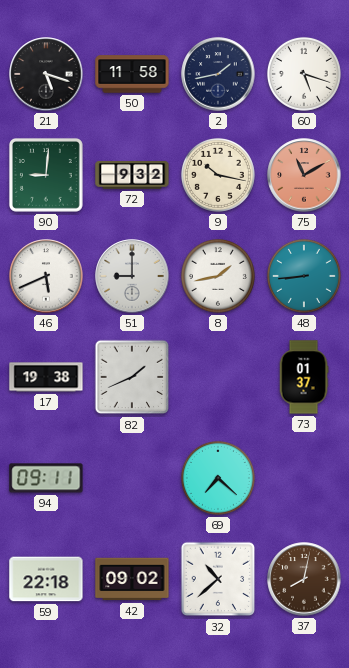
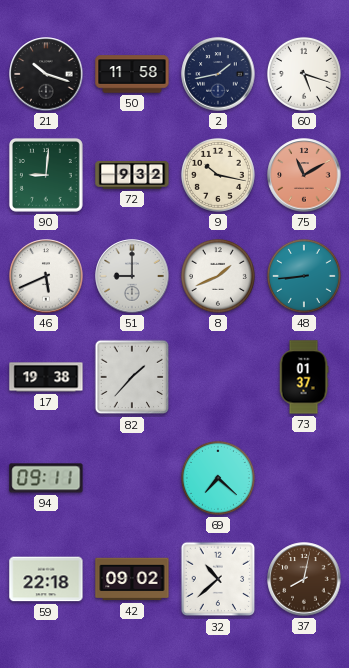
21: 5:18 -> 10:18 (46, 74)
8: 1:43 -> 1:41 (218, 276)
82: 1:41 -> 1:37 (132, 377)
